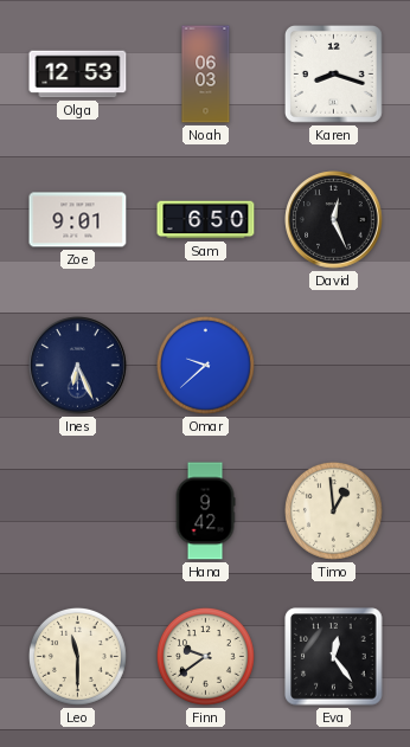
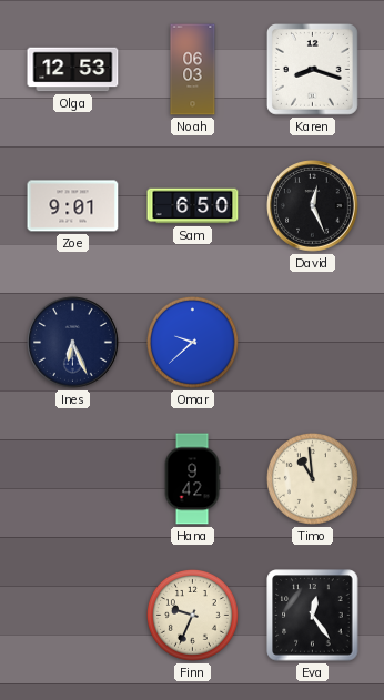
Timo: 12:59 -> 10:59 (312, 478)
Leo: 11:30 -> none (77, 656)
Finn: 9:39 -> 9:34 (192, 615)
